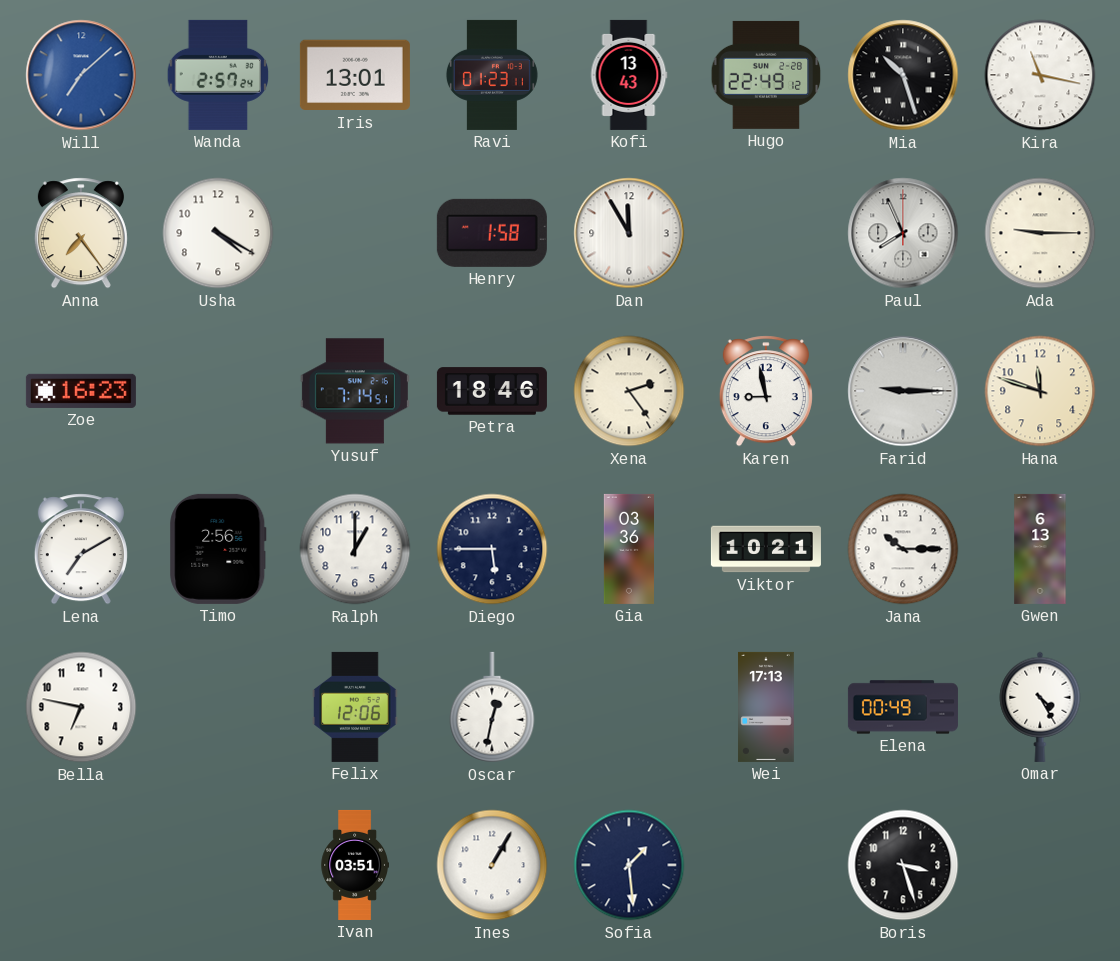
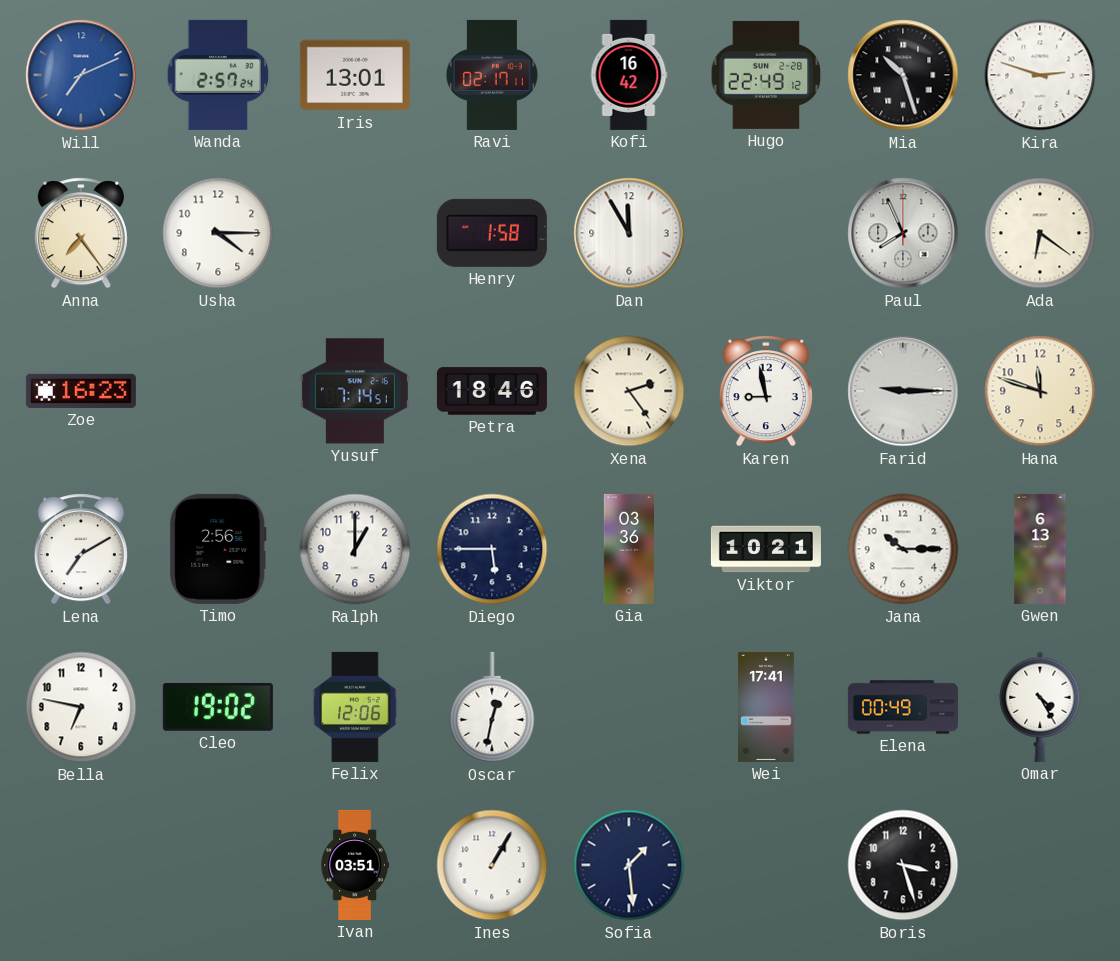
Will: 7:08 -> 7:11 (81, 75)
Ravi: 01:23 -> 02:17 (492, 75)
Kofi: 13:43 -> 16:42 (629, 75)
Kira: 11:17 -> 2:48 (1040, 75)
Usha: 4:20 -> 4:15 (218, 233)
Ada: 9:15 -> 6:21 (1040, 233)
Cleo: none -> 19:02 (218, 707)
Wei: 17:13 -> 17:41 (766, 707)
